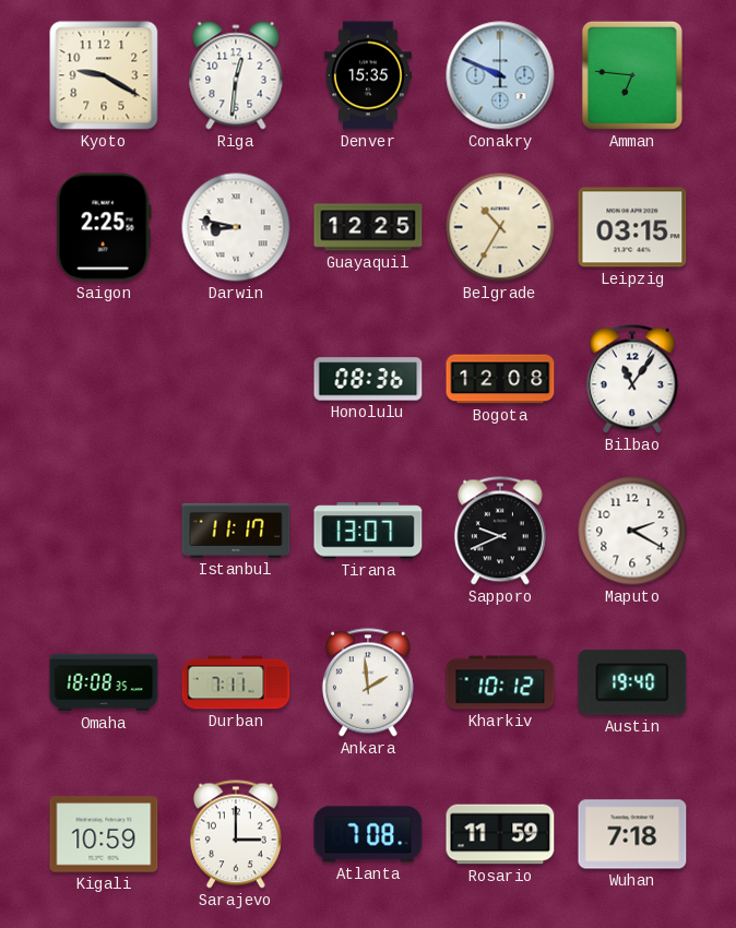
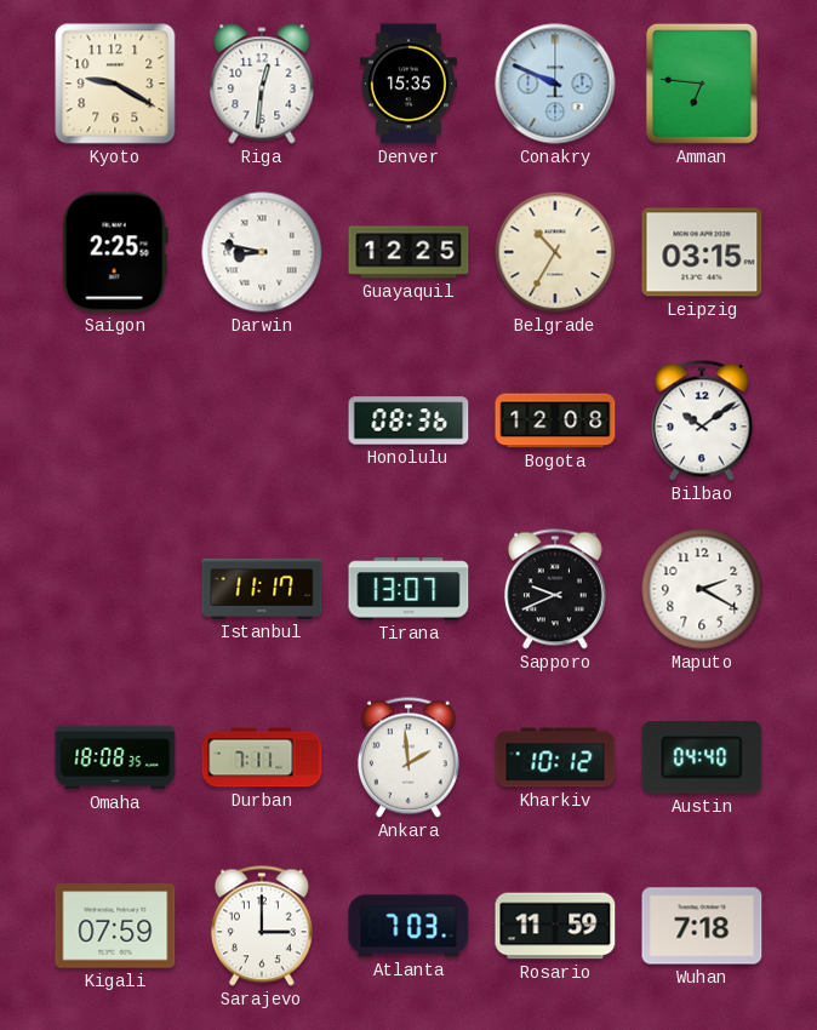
Bilbao: 11:06 -> 10:09 (702, 420)
Austin: 19:40 -> 04:40 (702, 757)
Kigali: 10:59 -> 07:59 (115, 926)
Atlanta: 7:08 -> 7:03 (408, 926)
